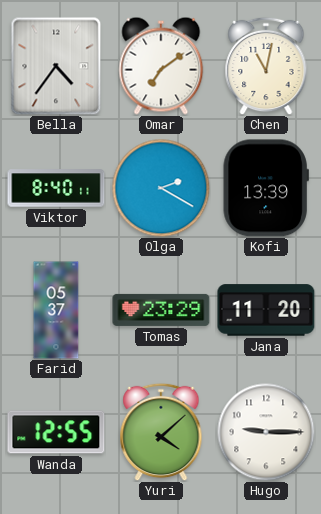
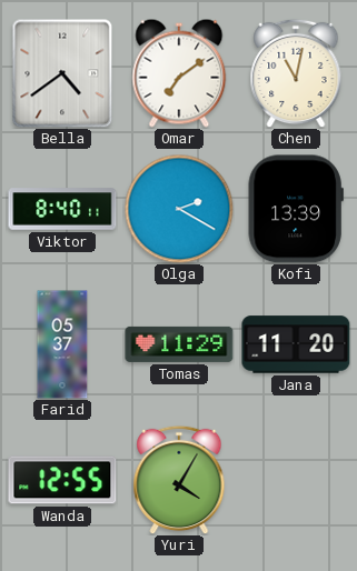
Bella: 4:36 -> 4:39 (62, 73)
Tomas: 23:29 -> 11:29 (179, 344)
Yuri: 4:08 -> 4:05 (179, 480)
Hugo: 9:15 -> none (266, 432)
